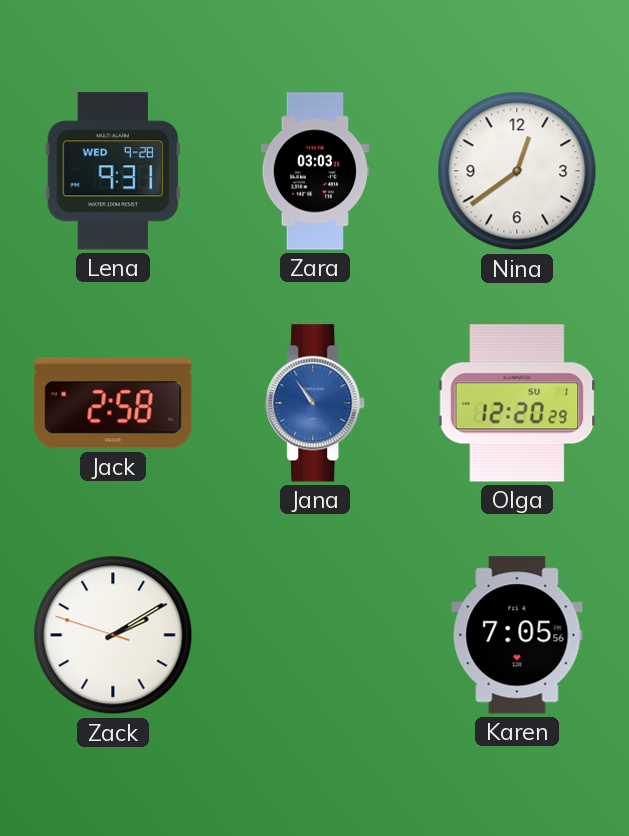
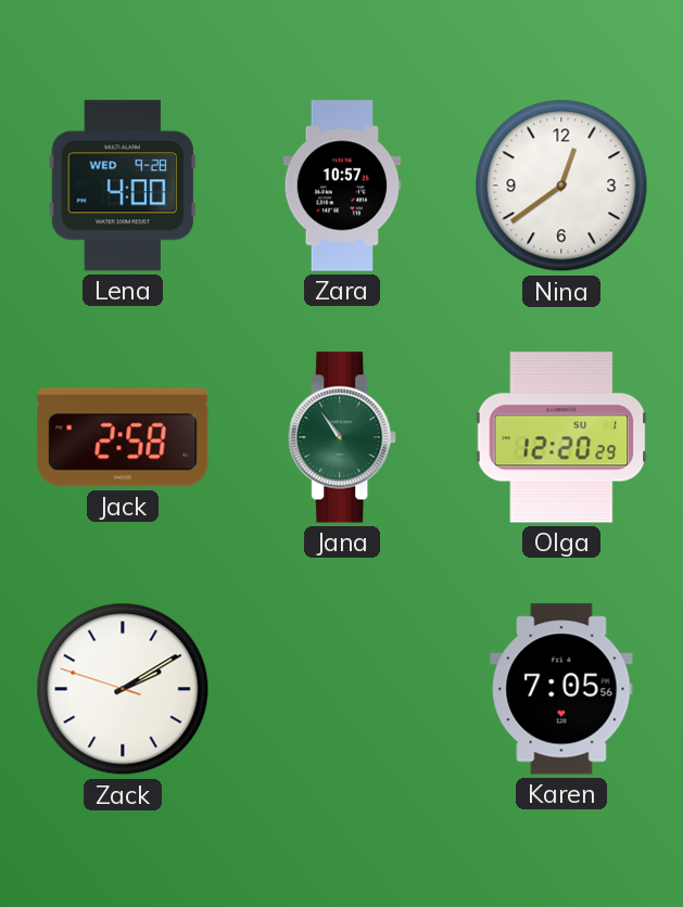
Lena: 9:31 -> 4:00 (123, 186)
Zara: 03:03 -> 10:57 (342, 186)
Jana dial: blue -> green (343, 437)
